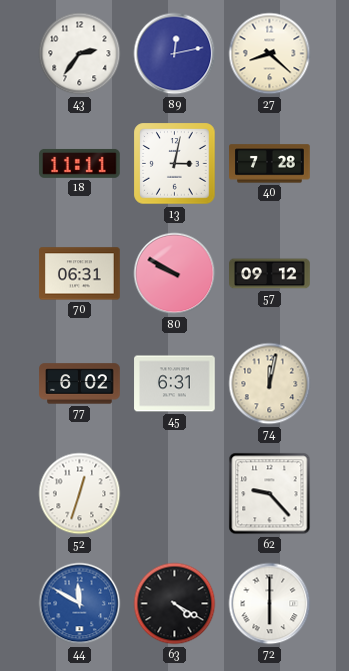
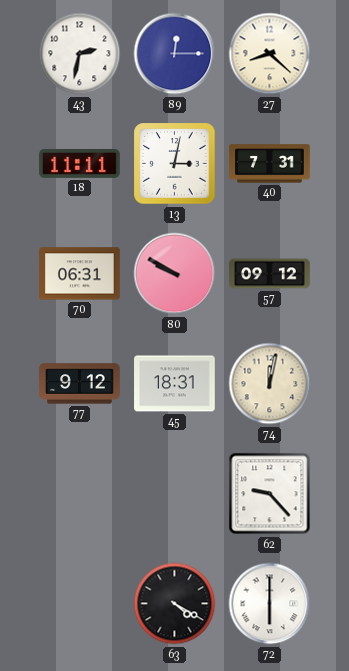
43: 2:36 -> 2:32 (80, 54)
89: 12:13 -> 12:15 (175, 54)
40: 7:28 -> 7:31 (270, 164)
77: 6:02 -> 9:12 (80, 384)
45: 6:31 -> 18:31 (175, 384)
52: 12:33 -> none (80, 494)
44: 11:50 -> none (80, 604)
